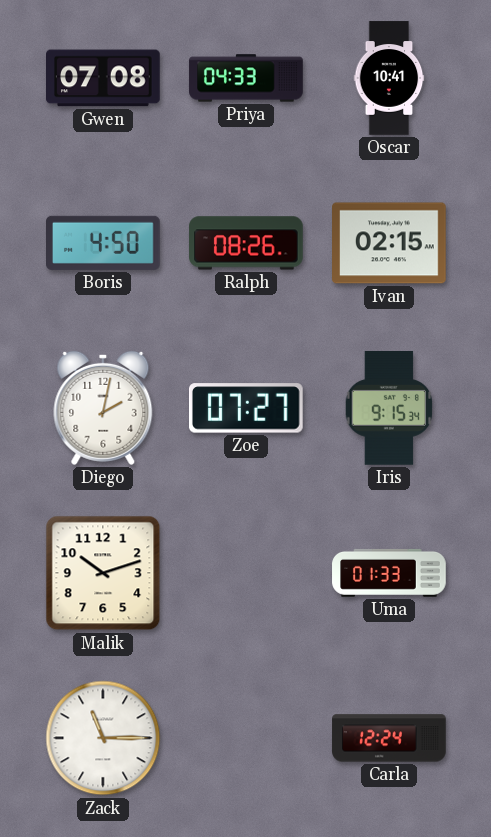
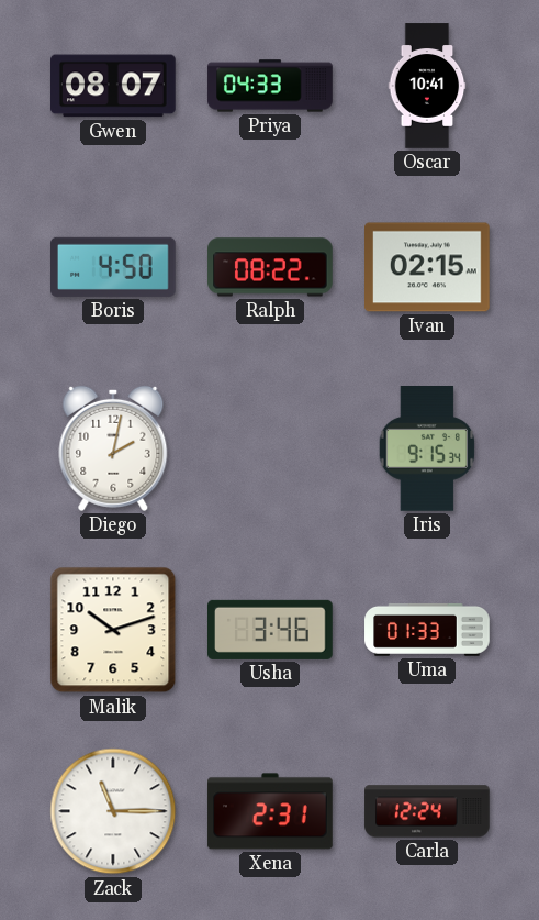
Gwen: 07:08 -> 08:07 (114, 86)
Ralph: 08:26 -> 08:22 (270, 267)
Zoe: 07:27 -> none (247, 408)
Usha: none -> 3:46 (270, 630)
Xena: none -> 2:31 (270, 811)
